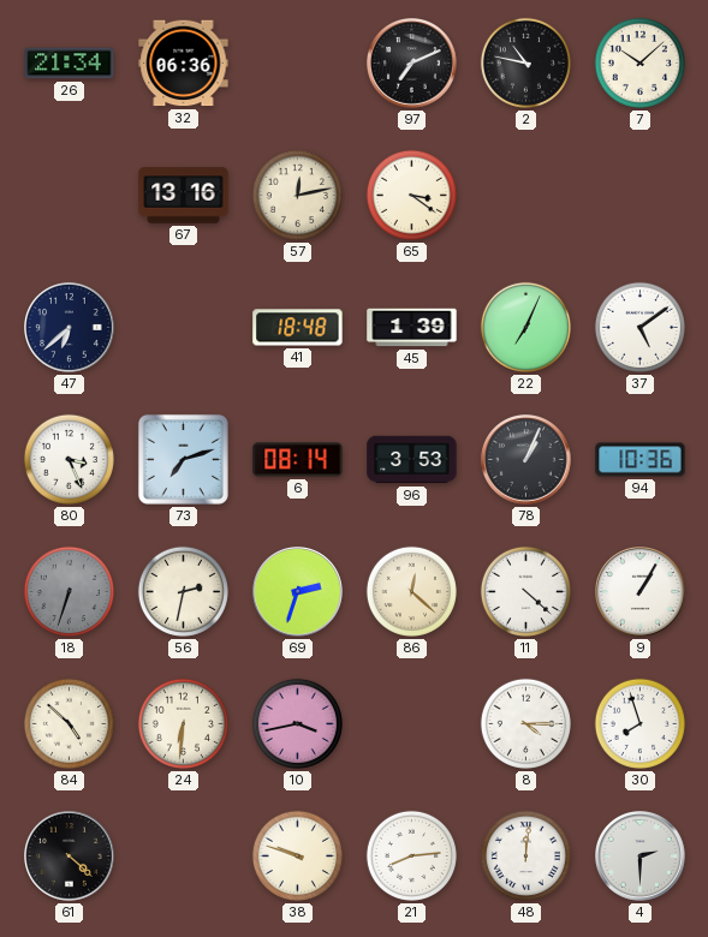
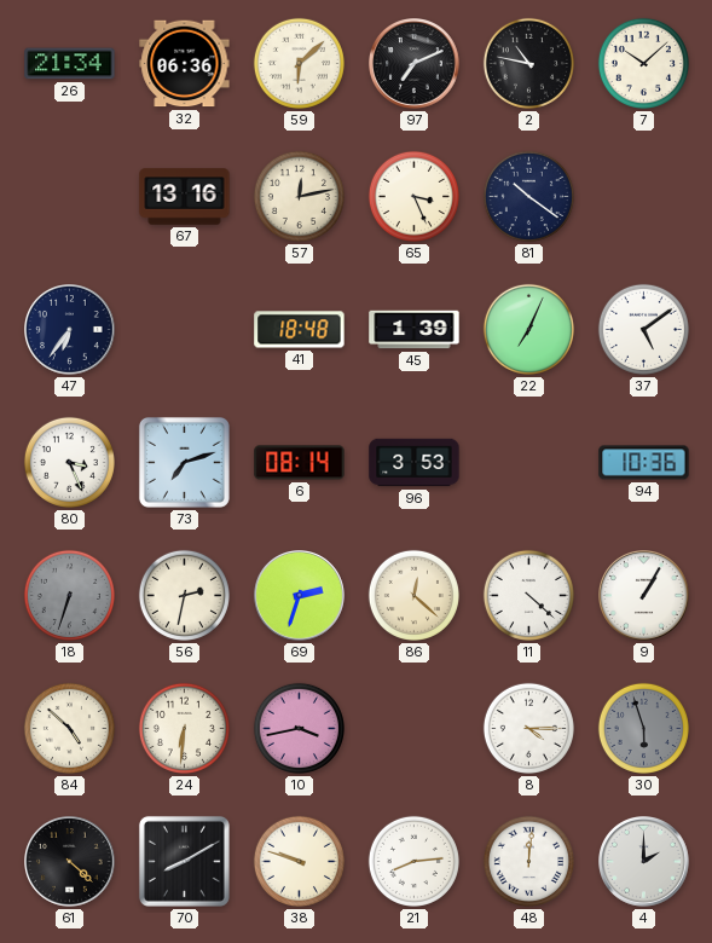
59: none -> 6:08 (299, 63)
65: 3:21 -> 3:26 (413, 196)
81: none -> 10:21 (528, 196)
47: 6:38 -> 6:36 (70, 330)
78: 1:04 -> none (526, 460)
30: 7:57 -> 5:57 (643, 728)
30 dial: white -> grey (643, 728)
70: none -> 8:10 (184, 861)
4: 2:30 -> 2:00 (644, 862)
